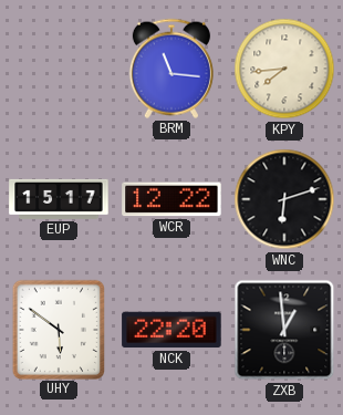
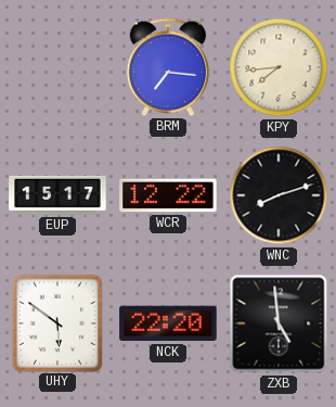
BRM: 11:16 -> 7:16 (168, 67)
WNC: 6:12 -> 8:12 (279, 195)
ZXB: 12:59 -> 4:59 (279, 323)
